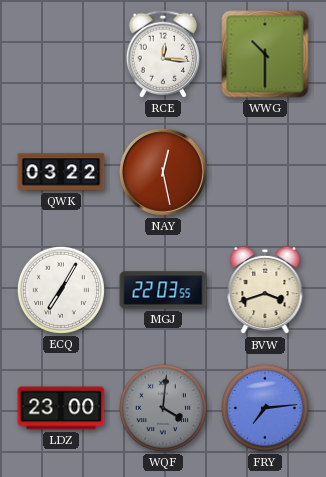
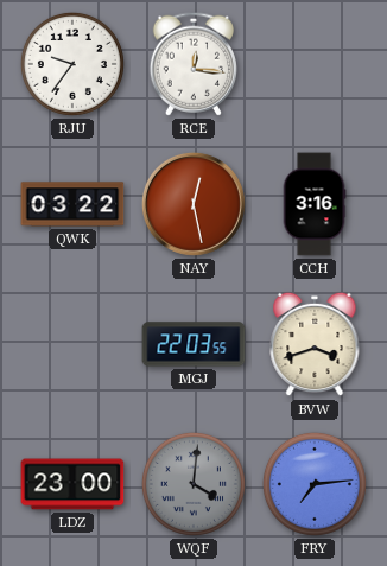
RJU: none -> 9:36 (72, 64)
WWG: 10:30 -> none (265, 54)
CCH: none -> 3:16 (315, 204)
ECQ: 7:05 -> none (61, 290)
